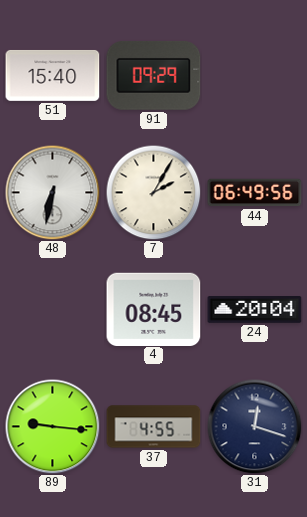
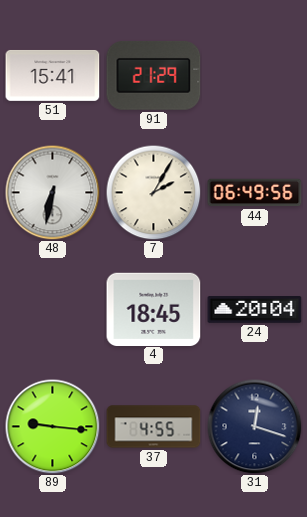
51: 15:40 -> 15:41 (53, 75)
91: 09:29 -> 21:29 (154, 76)
4: 08:45 -> 18:45 (154, 309)
